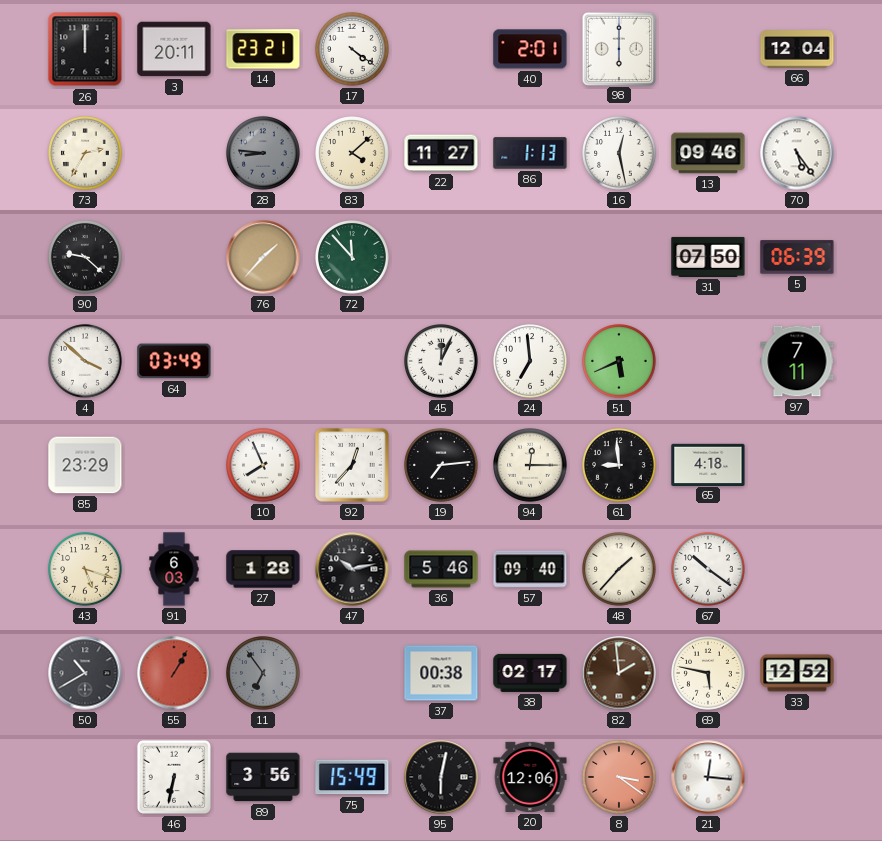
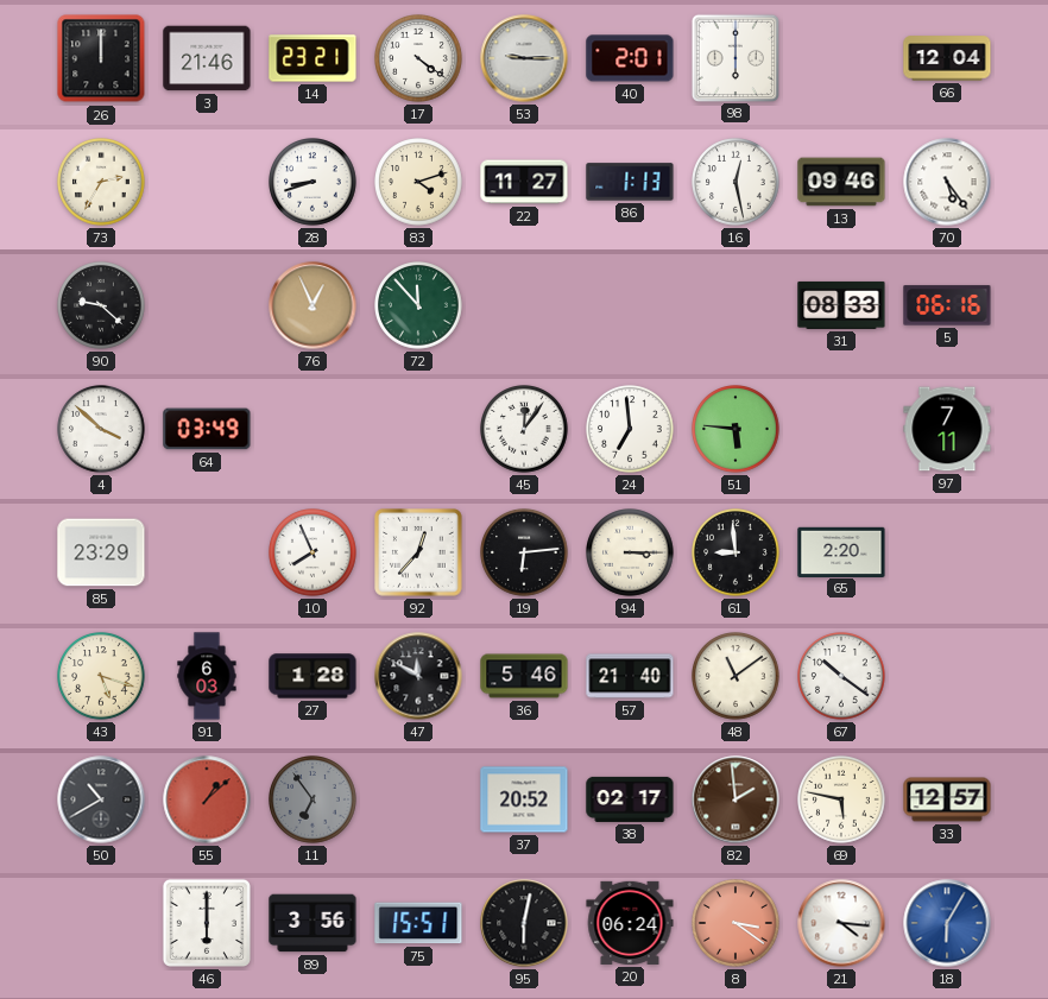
3: 20:11 -> 21:46 (207, 58)
53: none -> 9:15 (524, 58)
28: 8:46 -> 8:42 (312, 182)
28 dial: grey -> white (312, 182)
83: 4:08 -> 4:12 (418, 182)
76: 1:37 -> 12:56 (312, 305)
31: 07:50 -> 08:33 (841, 305)
5: 06:39 -> 06:16 (947, 305)
45: 12:04 -> 12:06 (524, 429)
51: 5:41 -> 5:46 (736, 429)
19: 7:14 -> 6:14 (524, 552)
94: 12:15 -> 3:15 (630, 552)
65: 4:18 -> 2:20 (841, 551)
47: 10:13 -> 11:50 (418, 676)
57: 09:40 -> 21:40 (630, 676)
48: 1:37 -> 11:09 (736, 676)
55: 1:05 -> 1:08 (207, 799)
37: 00:38 -> 20:52 (524, 799)
33: 12:52 -> 12:57 (947, 799)
46: 6:32 -> 6:00 (207, 923)
75: 15:49 -> 15:51 (418, 923)
20: 12:06 -> 06:24 (630, 923)
21: 12:16 -> 4:16 (841, 923)
18: none -> 6:05 (947, 923)
